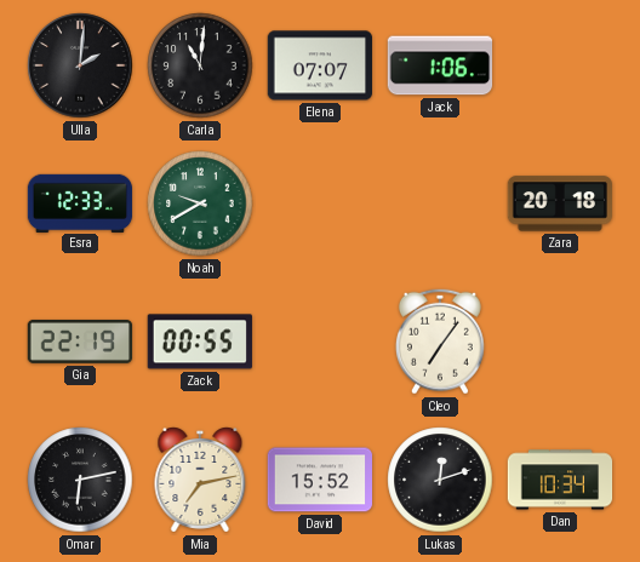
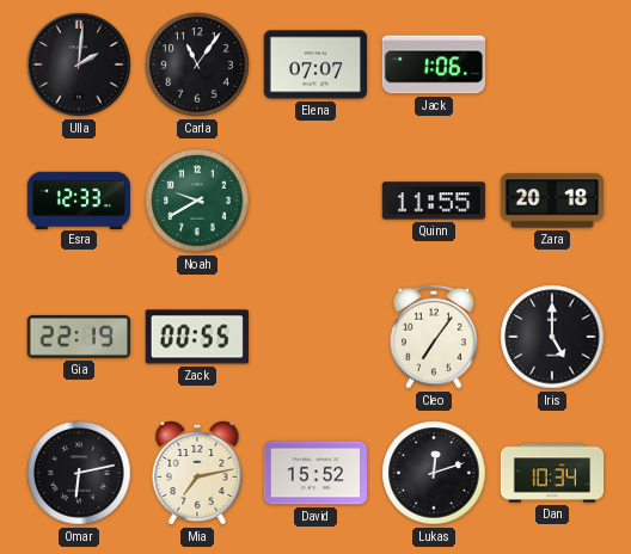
Carla: 11:01 -> 11:06 (197, 64)
Quinn: none -> 11:55 (434, 201)
Iris: none -> 5:00 (552, 337)
